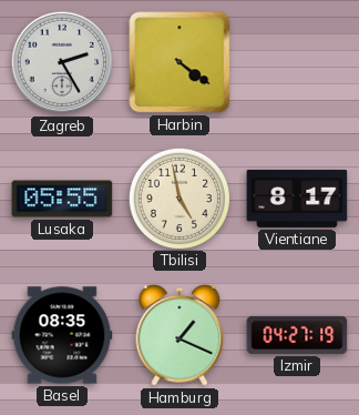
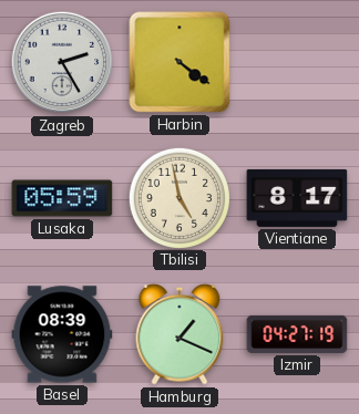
Lusaka: 05:55 -> 05:59 (62, 198)
Basel: 08:35 -> 08:39 (62, 334)
